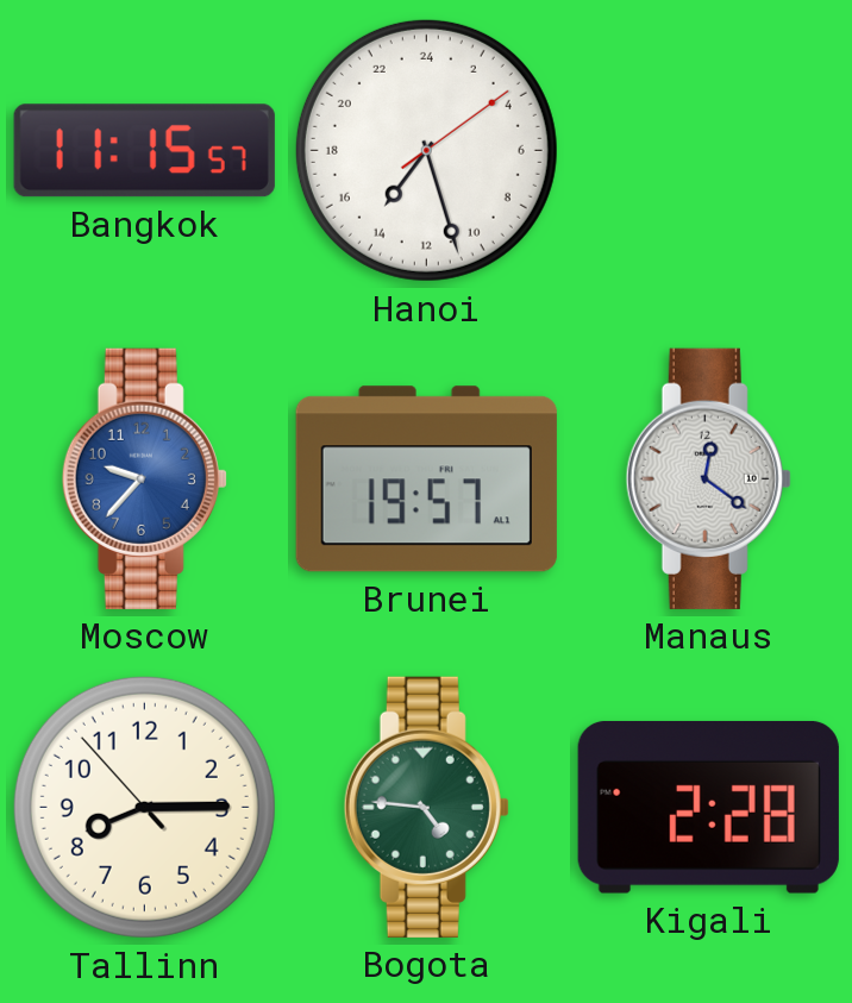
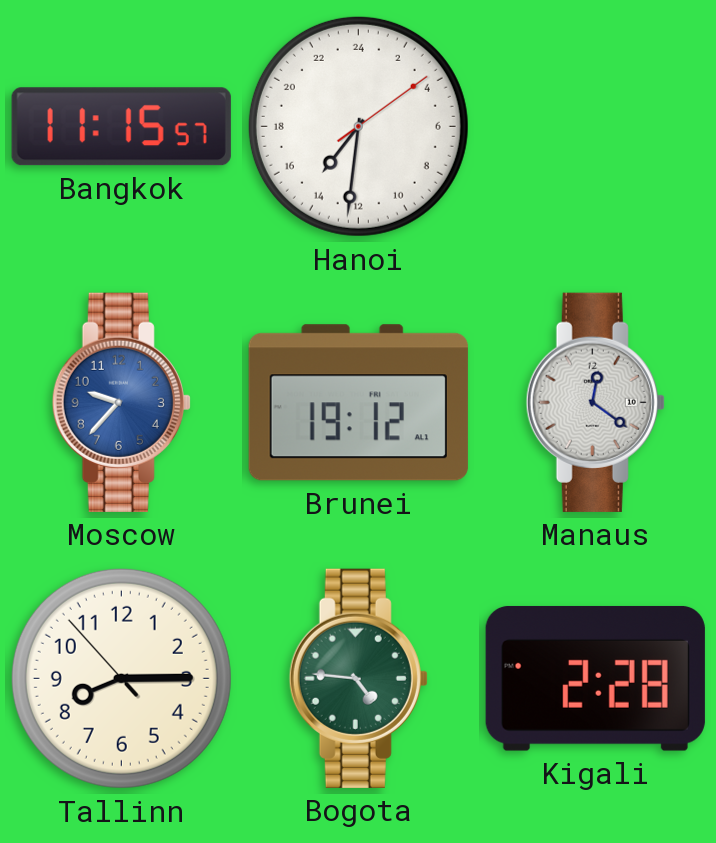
Hanoi: 14:27 -> 14:31 (358, 126)
Brunei: 19:57 -> 19:12 (358, 403)
